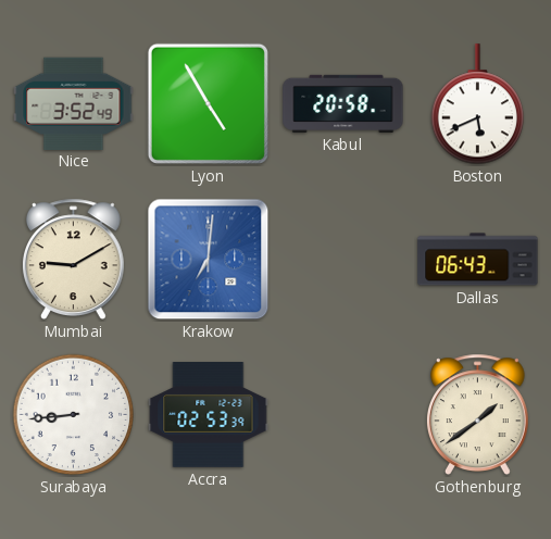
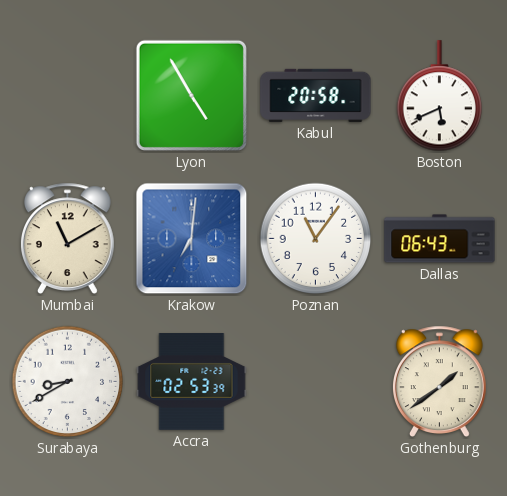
Nice: 3:52 -> none (74, 103)
Mumbai: 9:10 -> 11:10 (67, 238)
Poznan: none -> 11:06 (316, 239)
Surabaya: 8:44 -> 8:40 (68, 382)
